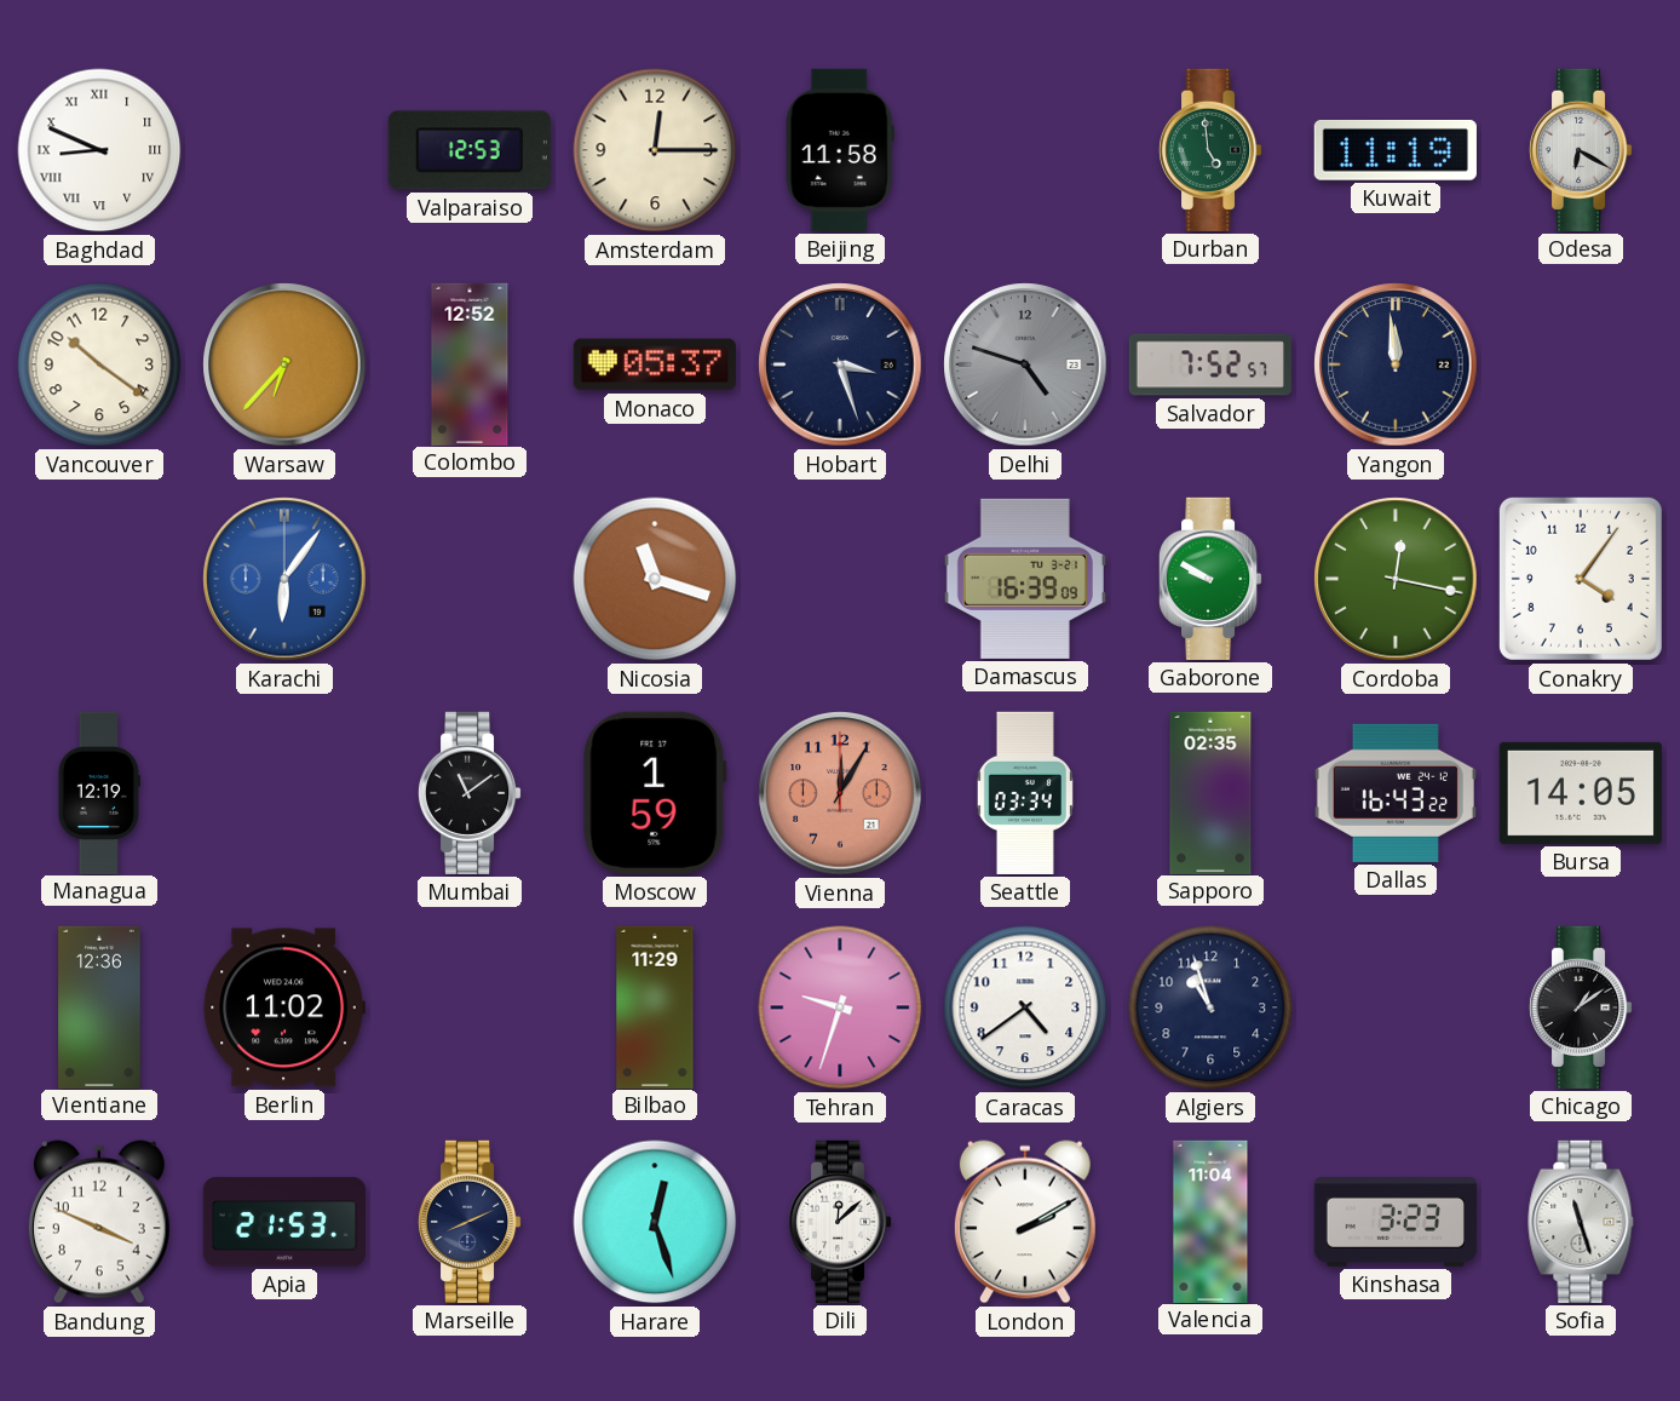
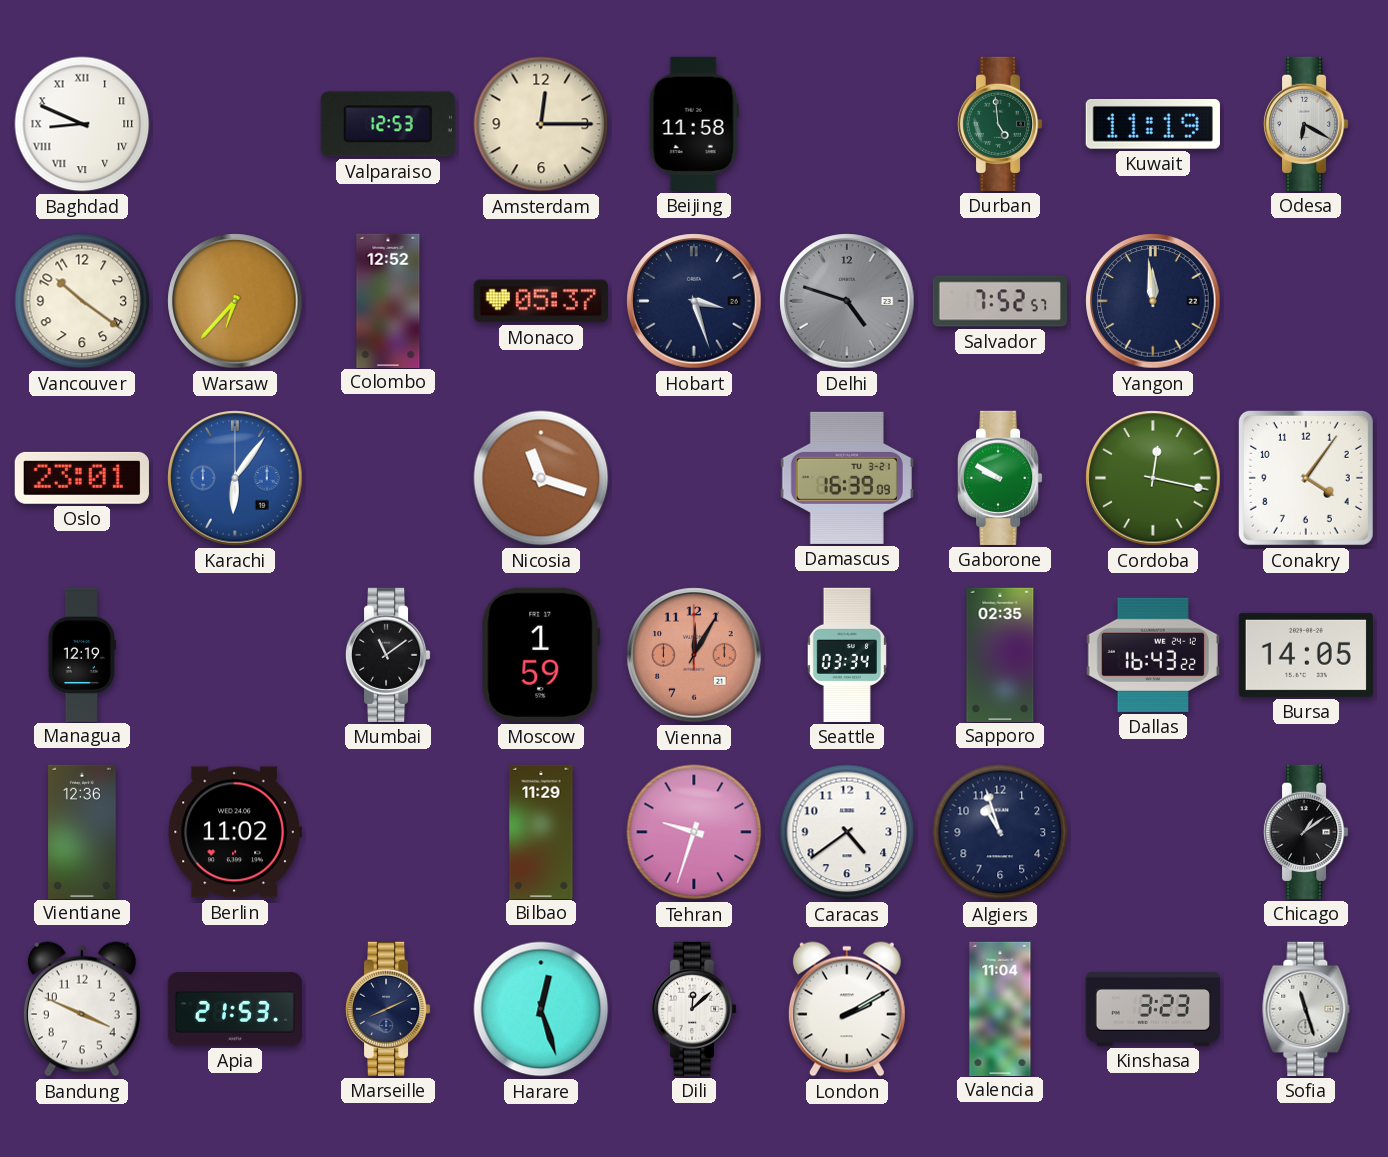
Oslo: none -> 23:01 (82, 478)
